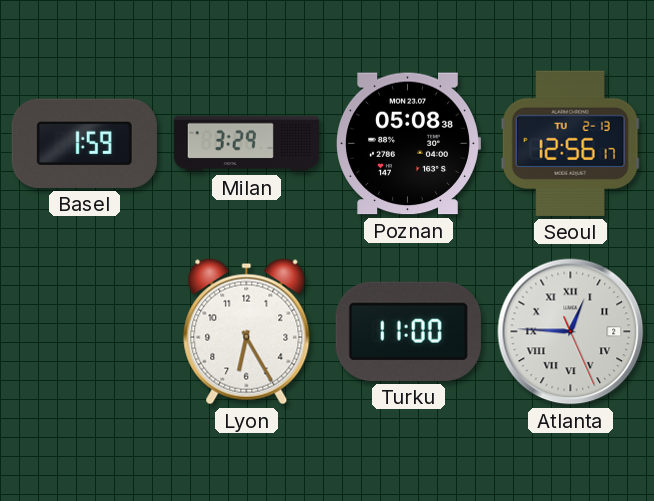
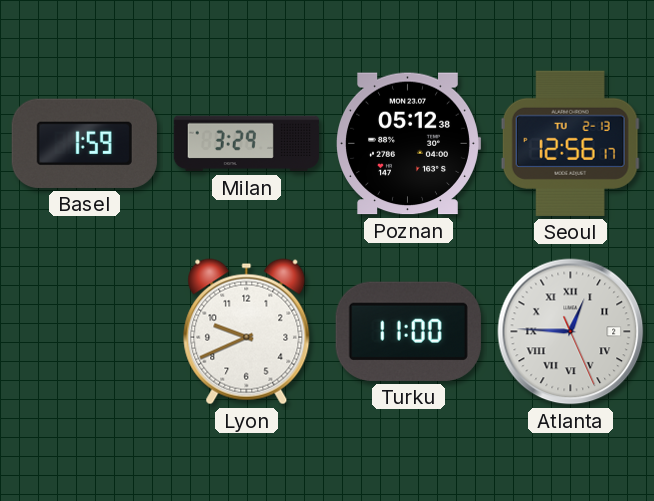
Poznan: 05:08 -> 05:12 (409, 144)
Lyon: 6:25 -> 9:41 (247, 332)
